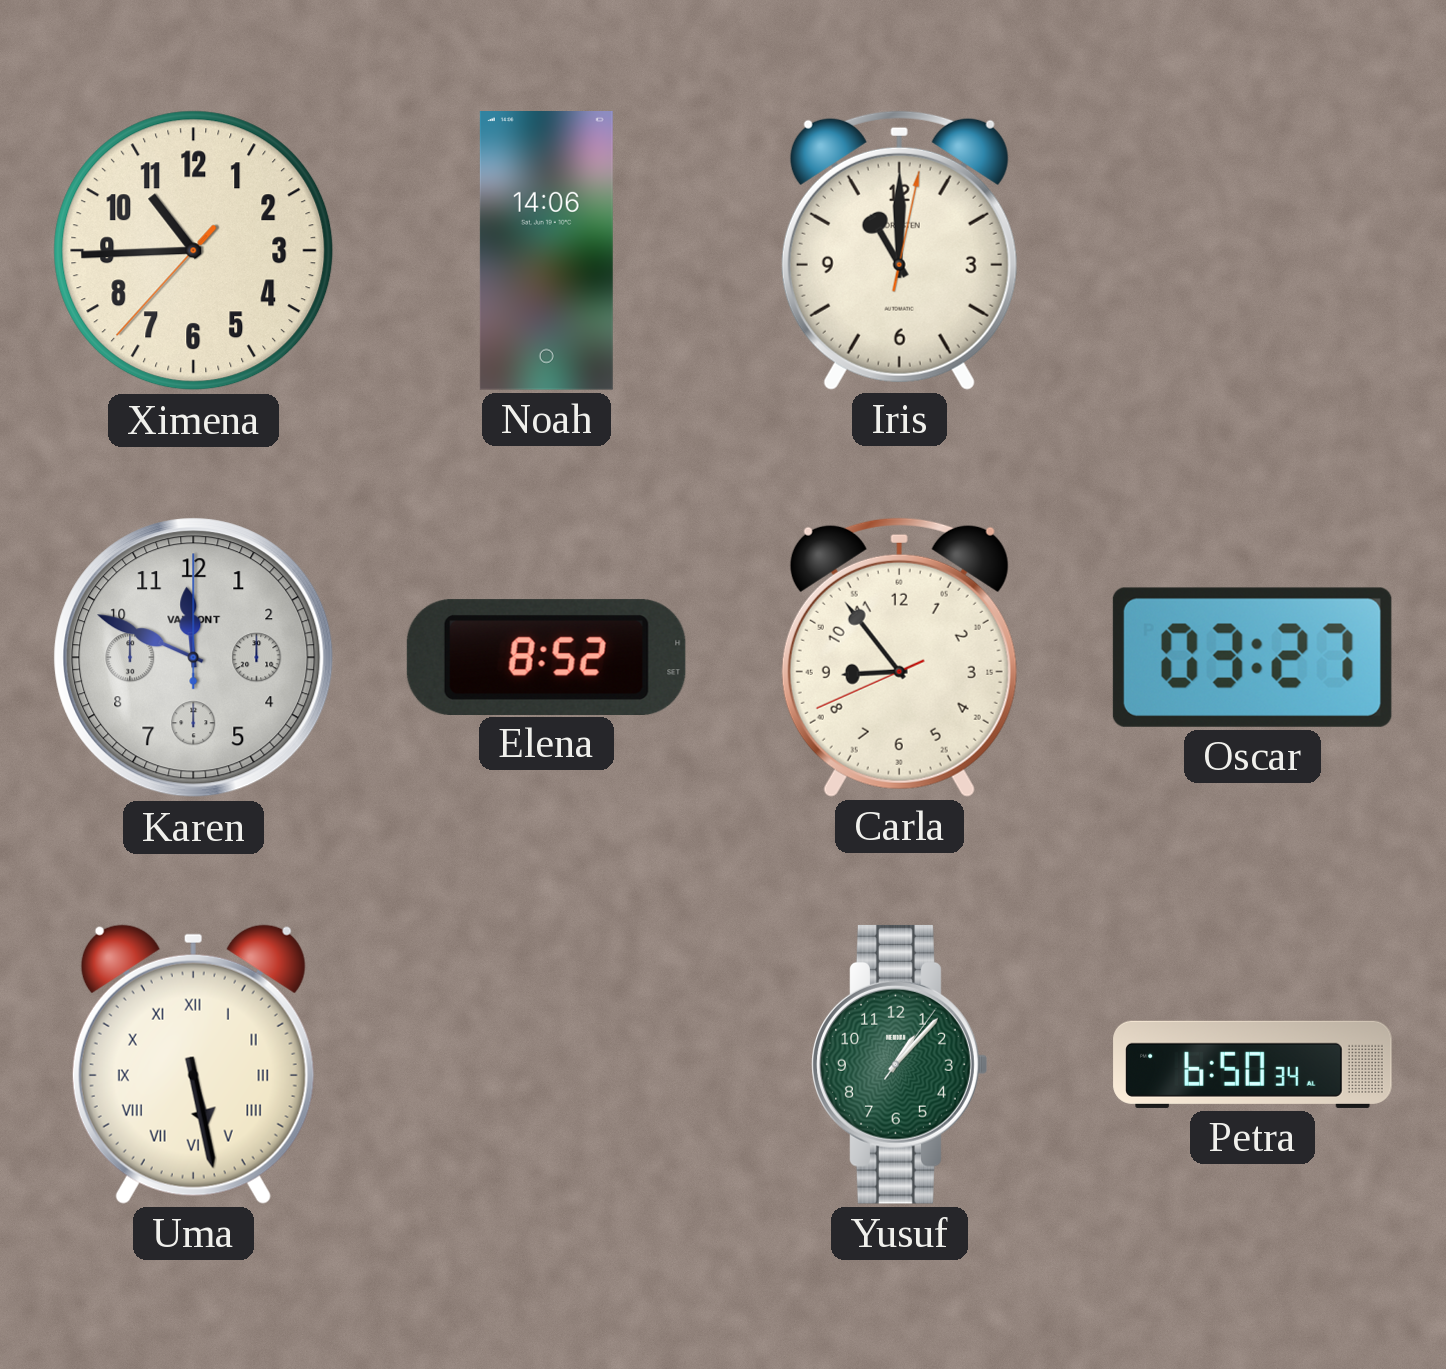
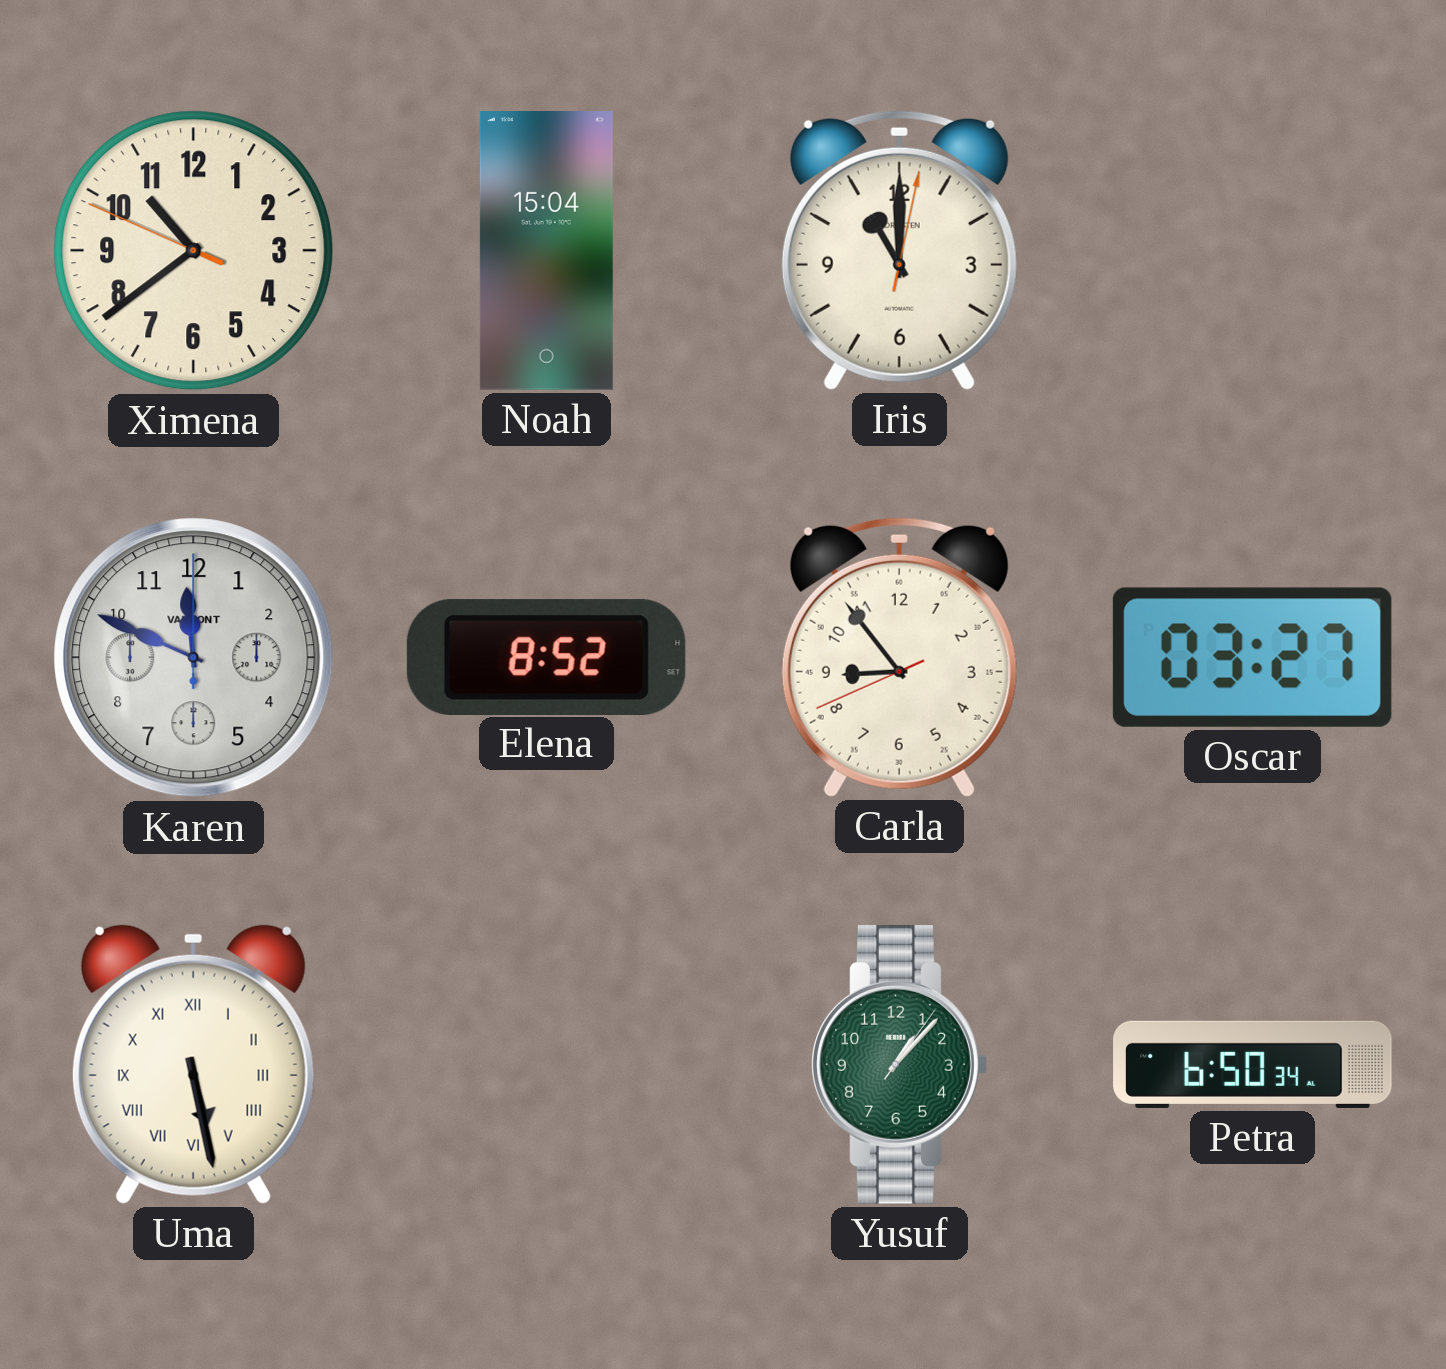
Ximena: 10:44 -> 10:38 (194, 251)
Noah: 14:06 -> 15:04 (546, 251)
